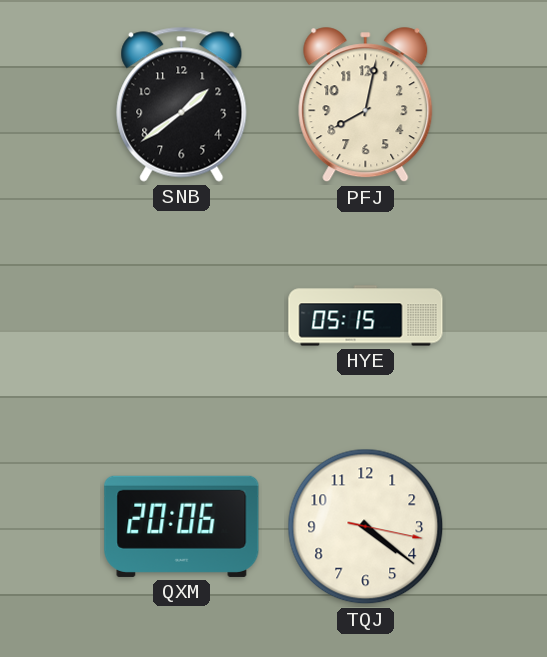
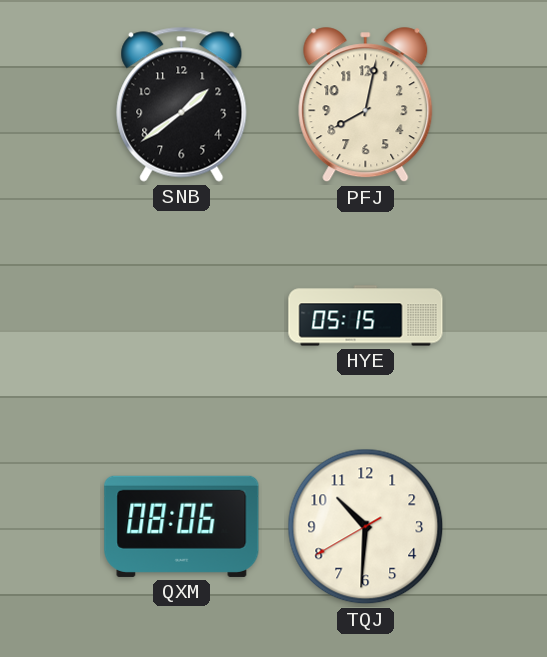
QXM: 20:06 -> 08:06 (182, 526)
TQJ: 4:21 -> 10:30 (366, 527)
